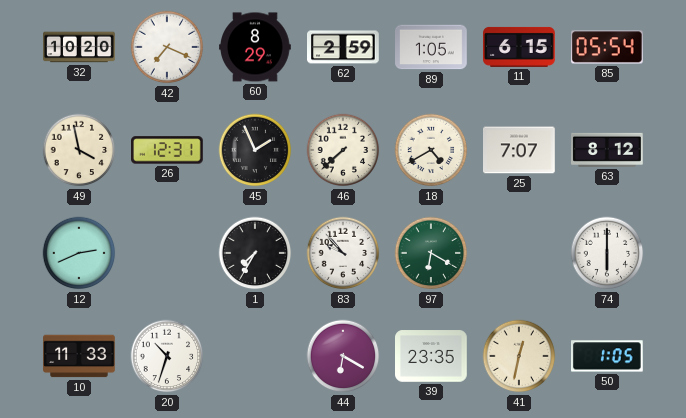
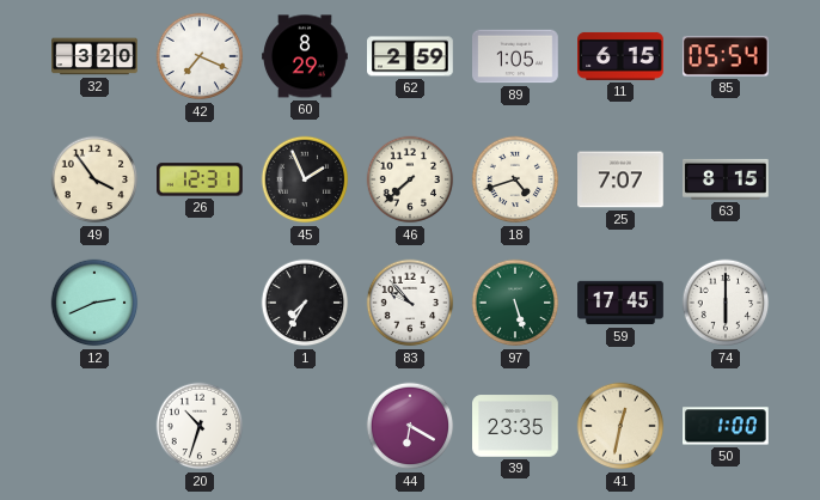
32: 10:20 -> 3:20 (94, 56)
49: 3:58 -> 3:54 (94, 179)
18: 4:40 -> 4:42 (515, 179)
63: 8:12 -> 8:15 (727, 179)
97: 6:20 -> 5:27 (515, 303)
59: none -> 17:45 (620, 303)
10: 11:33 -> none (79, 356)
50: 1:05 -> 1:00 (727, 426)
